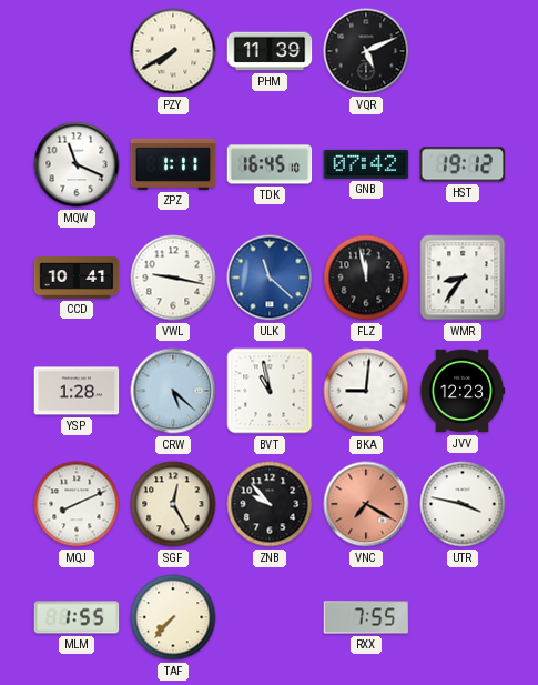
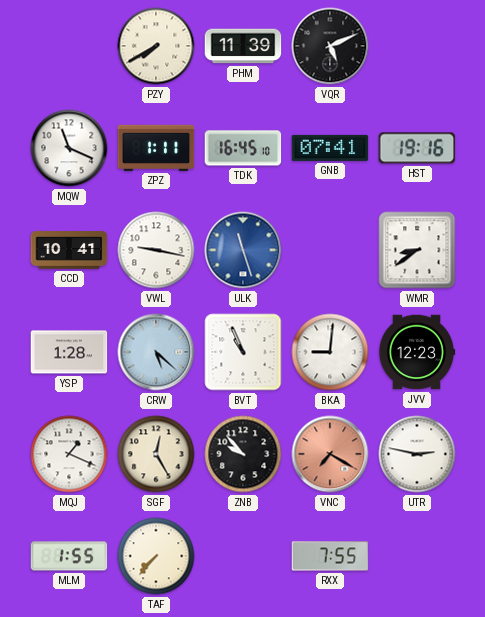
GNB: 07:42 -> 07:41 (330, 148)
HST: 19:12 -> 19:16 (417, 148)
ULK: 11:22 -> 11:27 (243, 250)
FLZ: 11:58 -> none (366, 278)
WMR: 8:36 -> 8:39 (417, 250)
BVT: 10:58 -> 10:56 (243, 352)
MQJ: 8:11 -> 1:19 (69, 454)
UTR: 3:47 -> 2:47 (417, 454)
